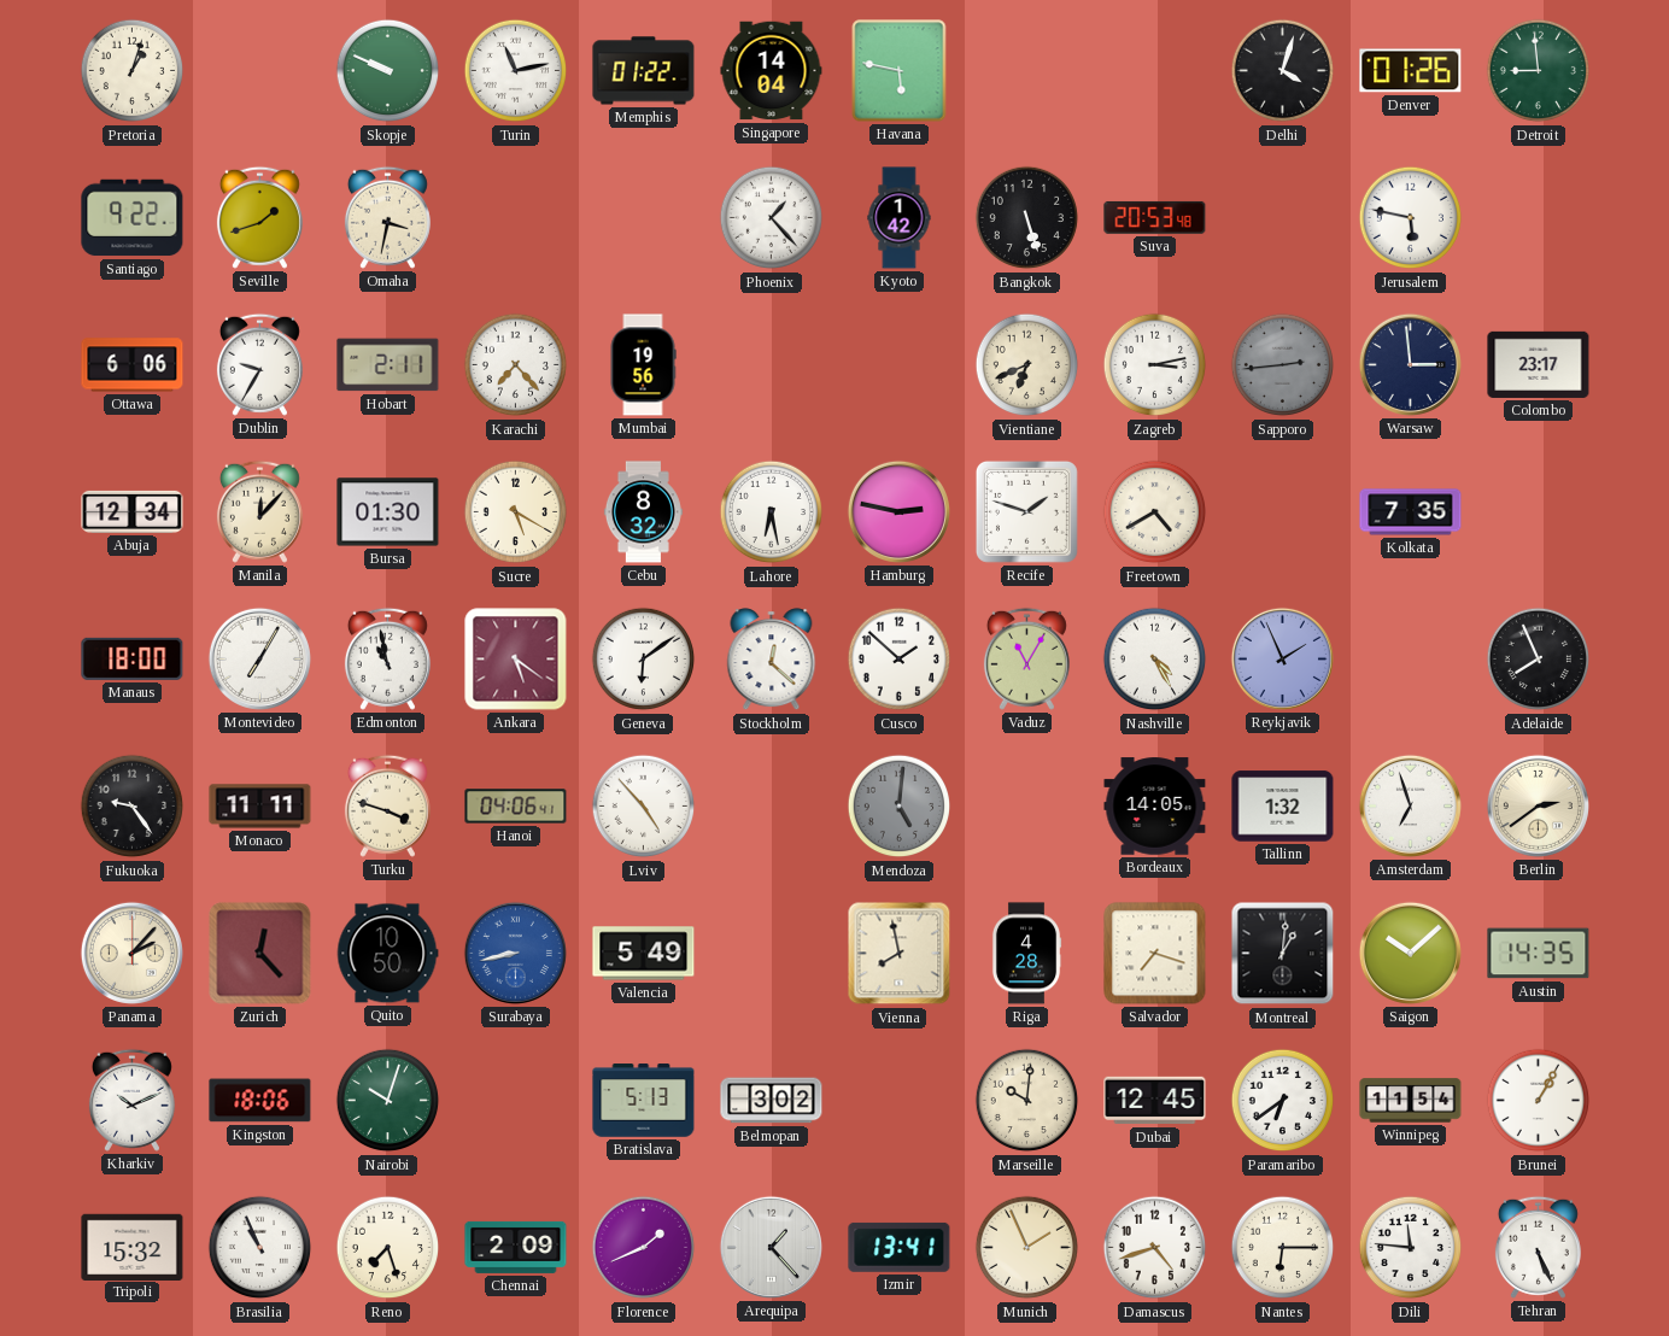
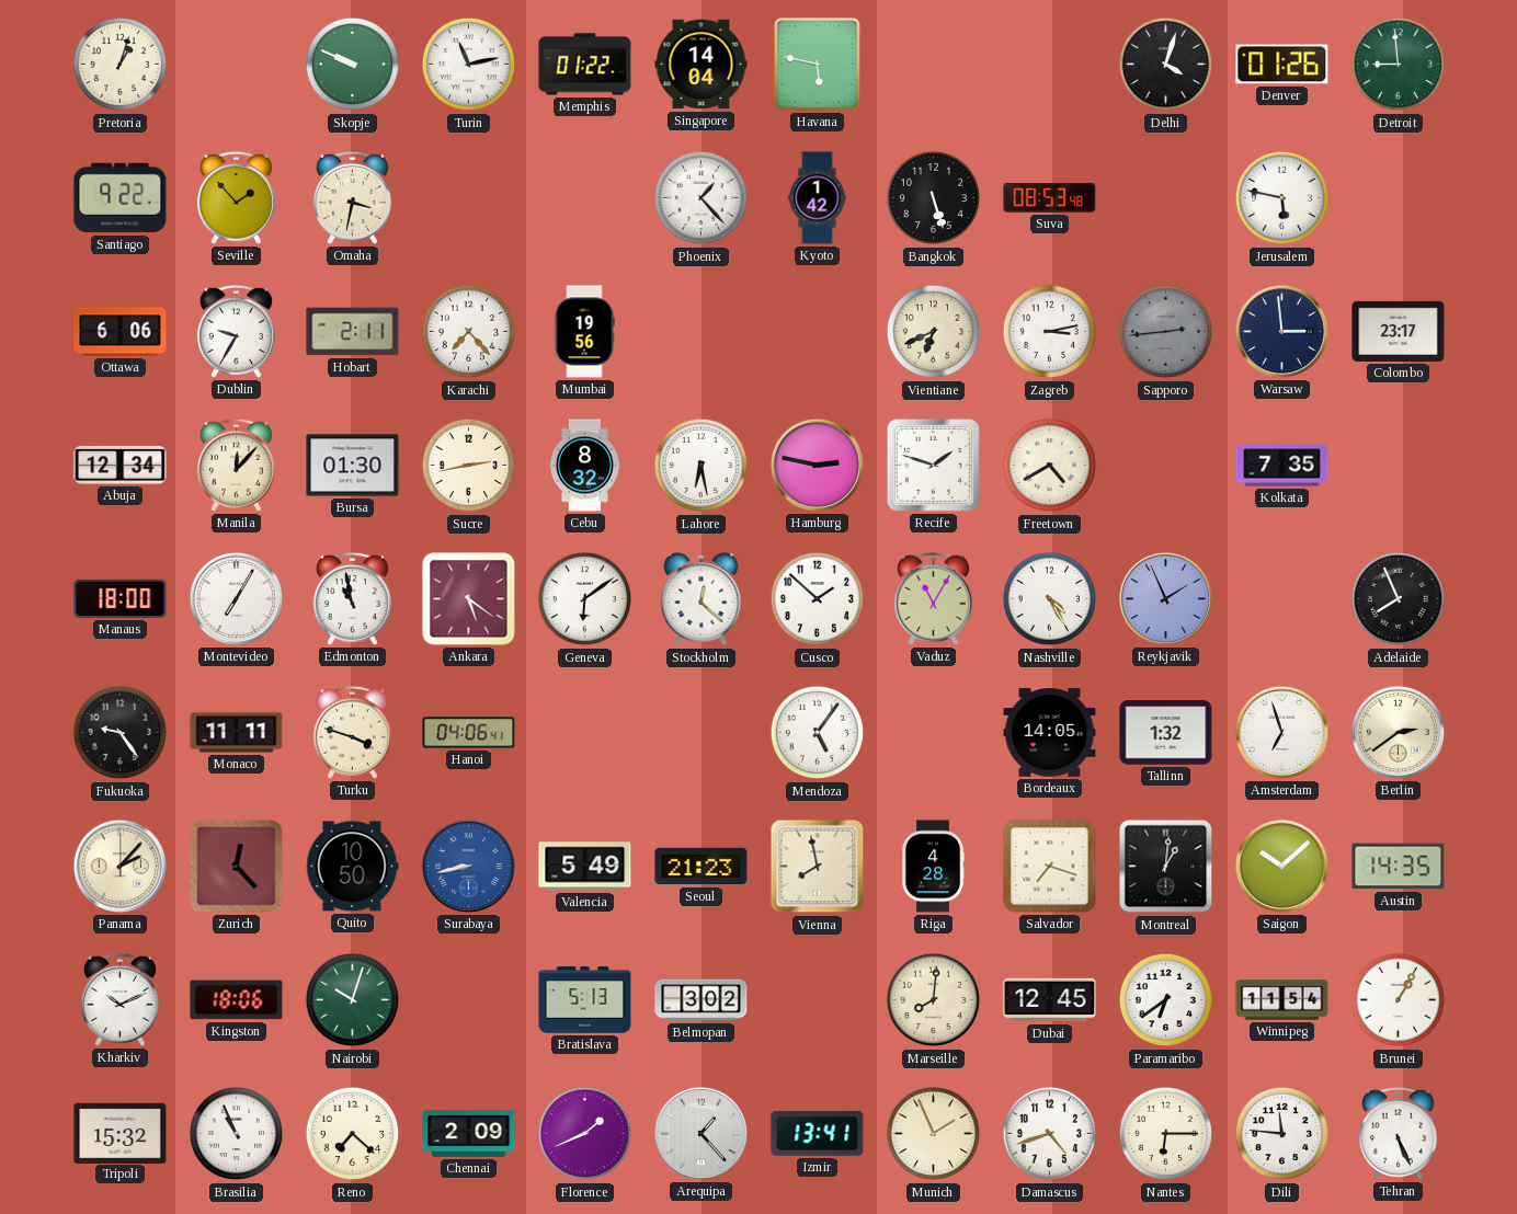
Seville: 1:42 -> 1:53 (236, 197)
Suva: 20:53 -> 08:53 (1050, 197)
Sucre: 5:20 -> 2:43 (469, 466)
Lviv: 4:53 -> none (644, 807)
Mendoza: 5:01 -> 5:06 (818, 733)
Mendoza dial: grey -> white (818, 733)
Seoul: none -> 21:23 (702, 867)
Marseille: 10:01 -> 8:01 (934, 1000)
Reno: 7:27 -> 7:22 (353, 1134)
